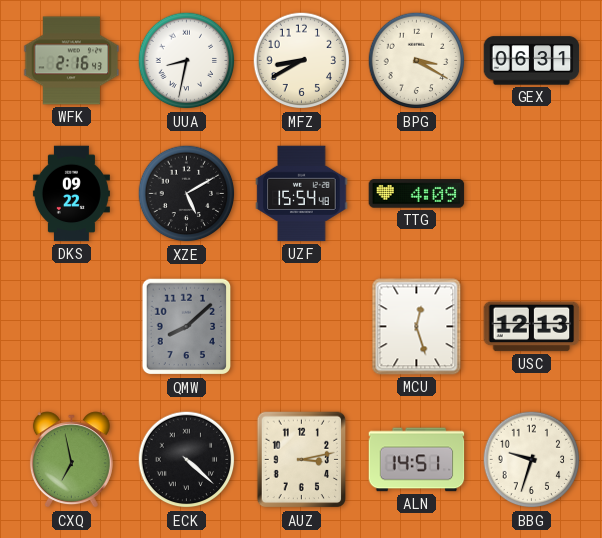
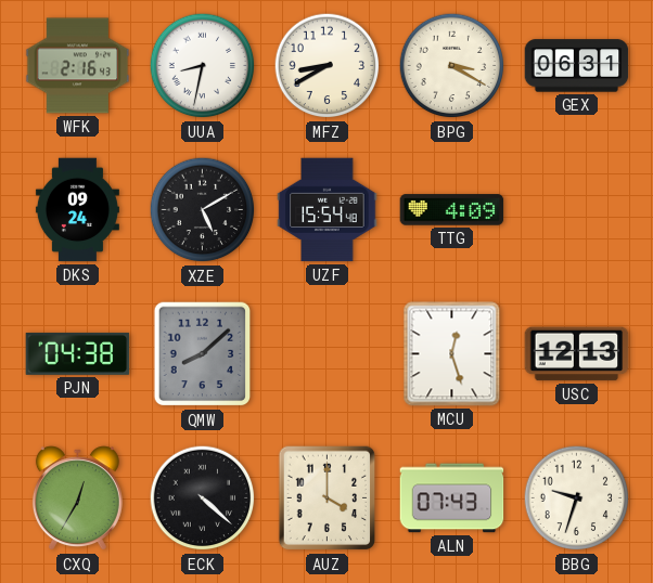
DKS: 09:22 -> 09:24 (77, 210)
PJN: none -> 04:38 (78, 353)
CXQ: 6:58 -> 12:35 (77, 498)
AUZ: 3:13 -> 4:00 (328, 498)
ALN: 14:51 -> 07:43 (452, 498)
